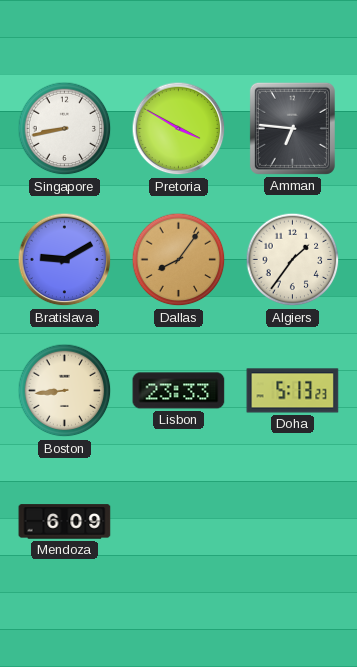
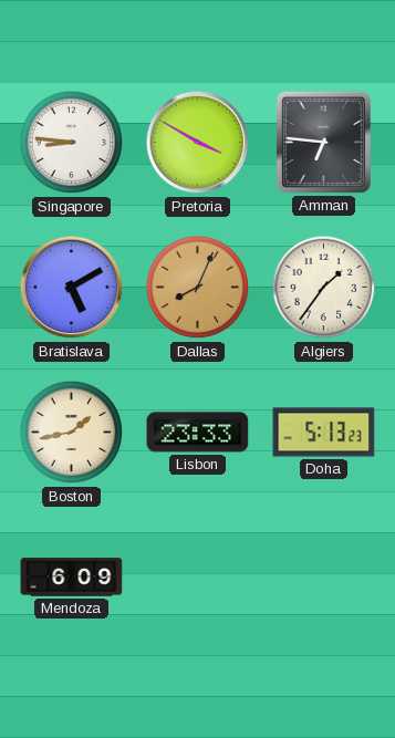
Singapore: 8:43 -> 8:46 (72, 143)
Bratislava: 9:10 -> 5:10 (72, 288)
Dallas: 8:06 -> 8:04 (198, 288)
Boston: 8:44 -> 1:43 (72, 433)
